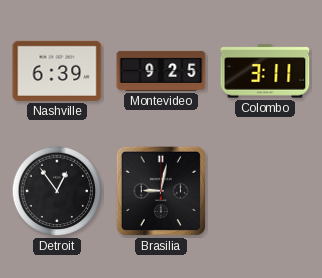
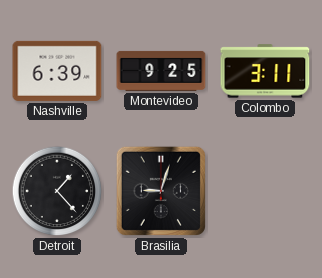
Detroit: 12:54 -> 1:23 (57, 191)
Brasilia: 9:02 -> 9:03 (161, 191)
